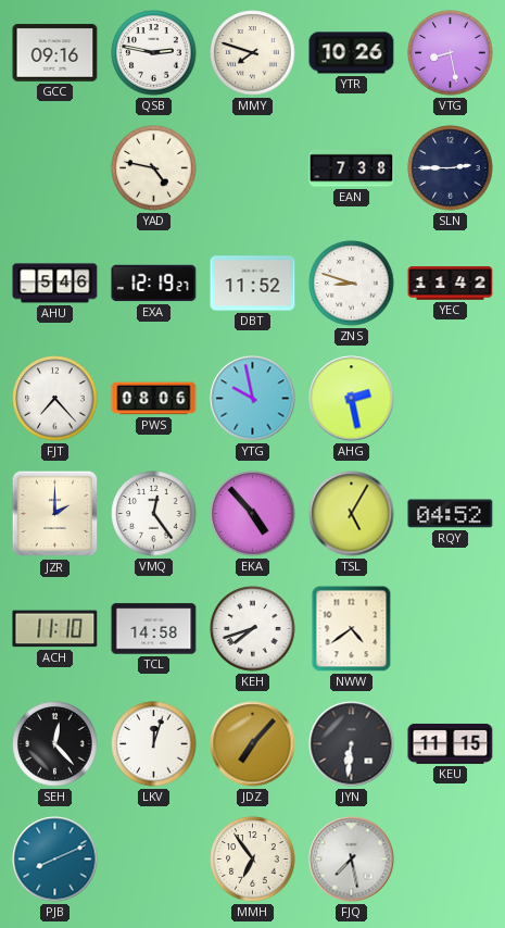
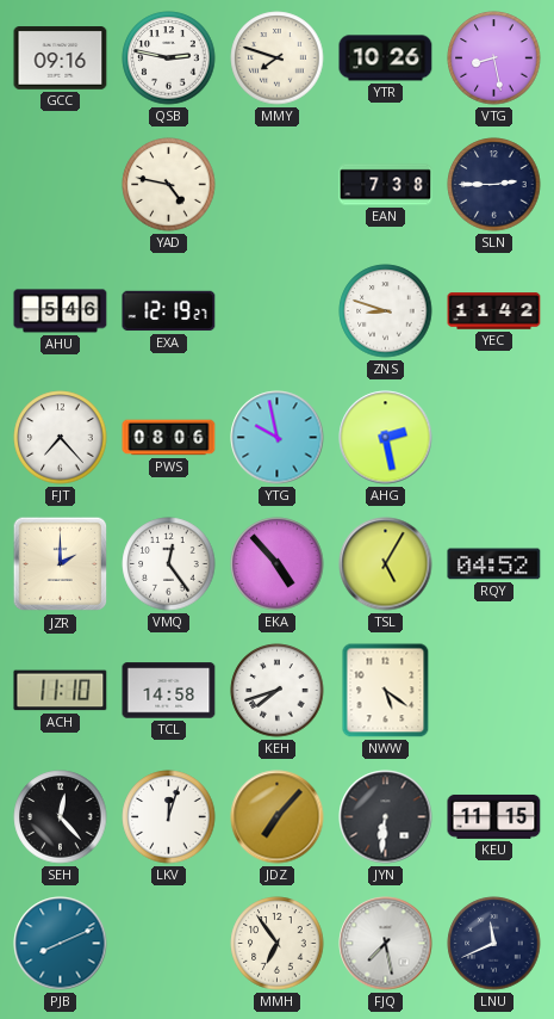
DBT: 11:52 -> none (253, 284)
NWW: 4:39 -> 5:21 (386, 691)
LNU: none -> 11:41 (494, 944)
